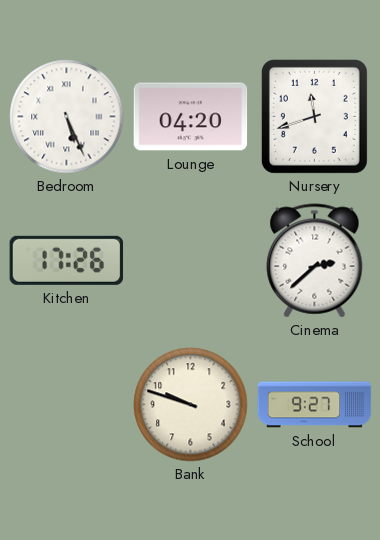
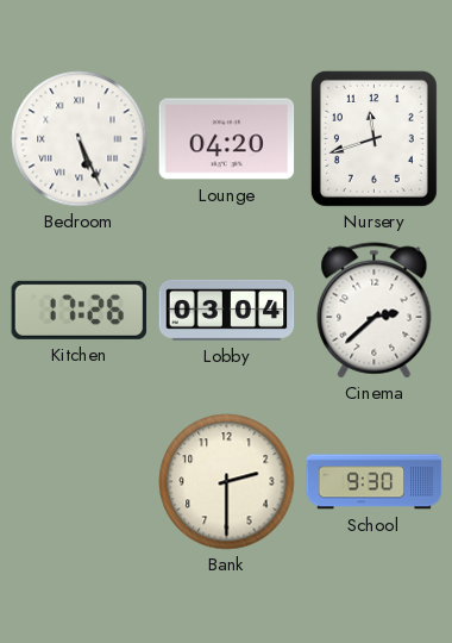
Lobby: none -> 03:04 (227, 310)
Bank: 9:48 -> 2:30 (227, 482)
School: 9:27 -> 9:30 (375, 482)
